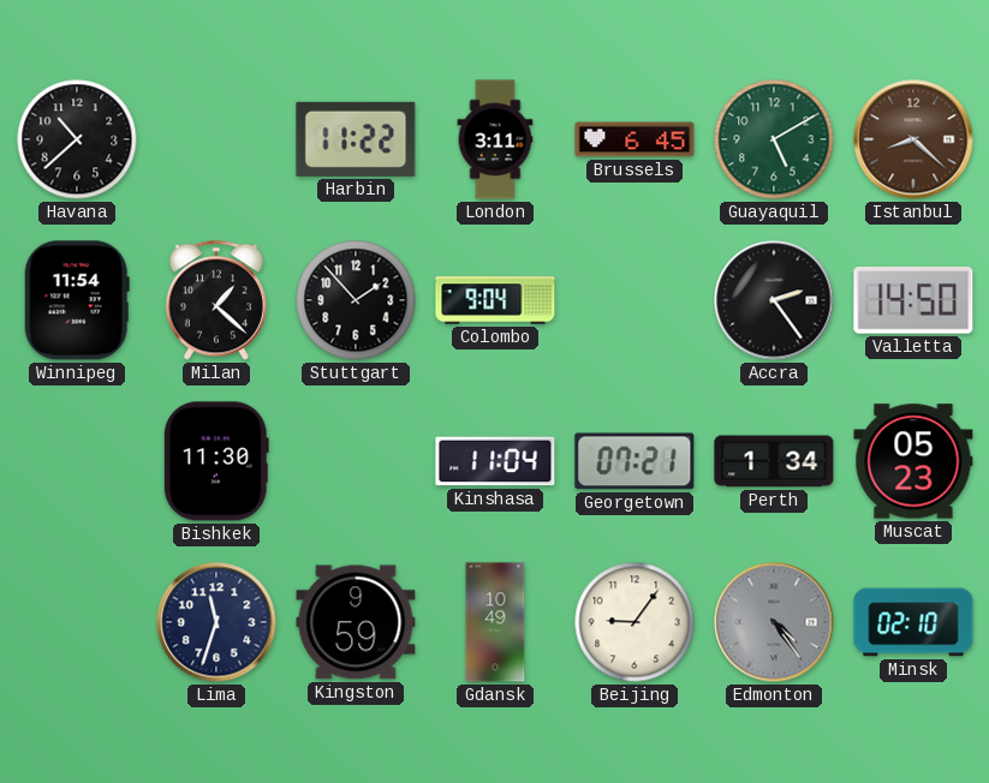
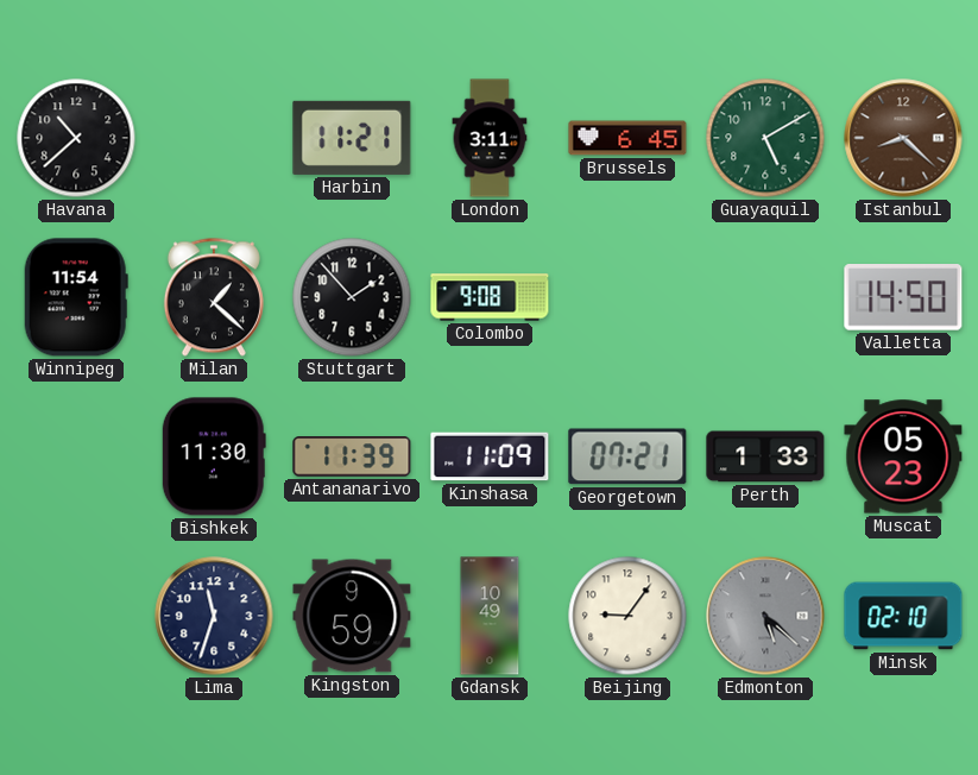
Harbin: 11:22 -> 11:21 (352, 138)
Colombo: 9:04 -> 9:08 (490, 297)
Accra: 2:24 -> none (774, 300)
Antananarivo: none -> 11:39 (352, 456)
Kinshasa: 11:04 -> 11:09 (490, 456)
Perth: 1:34 -> 1:33 (765, 456)
Edmonton: 4:24 -> 5:22 (765, 616)
